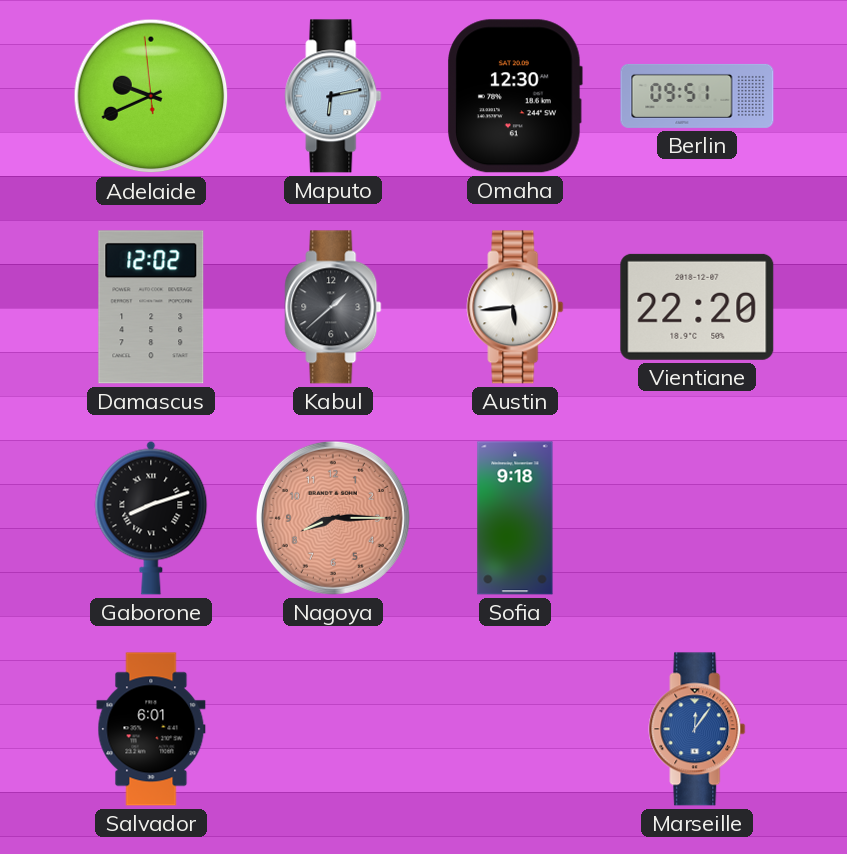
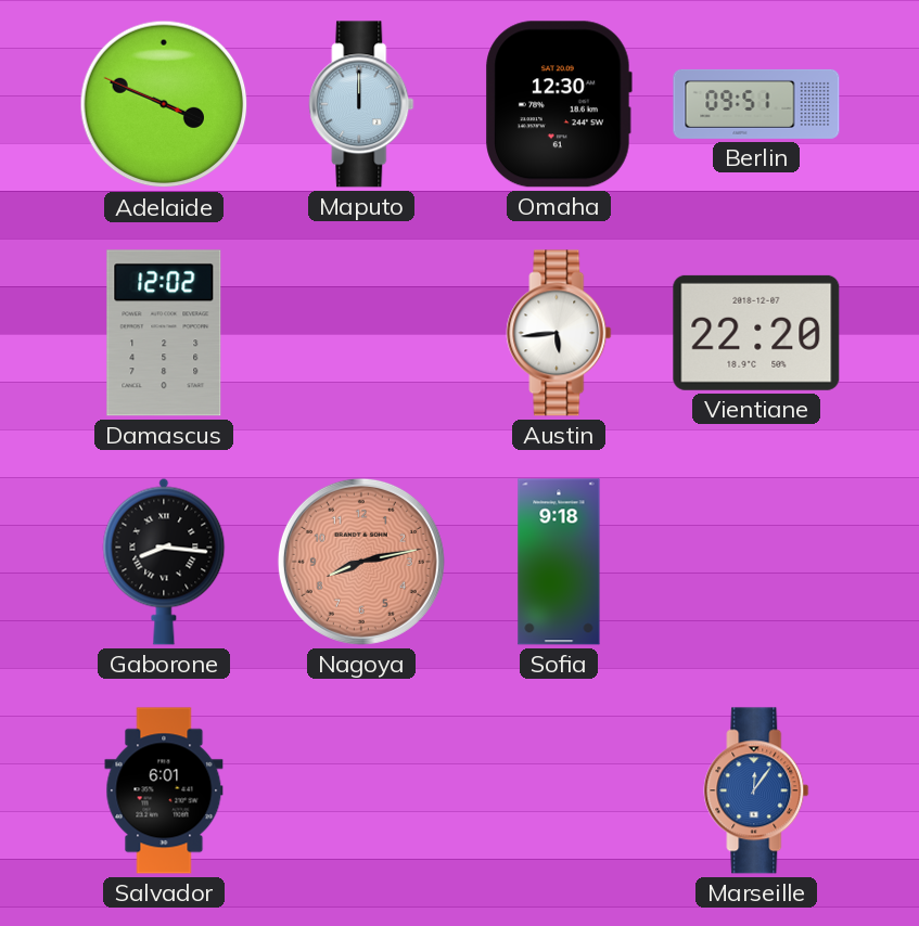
Adelaide: 9:40 -> 3:48 (164, 104)
Maputo: 6:13 -> 12:00 (361, 104)
Kabul: 1:38 -> none (333, 307)
Gaborone: 8:12 -> 8:16 (164, 562)
Nagoya: 8:15 -> 8:13 (361, 562)
